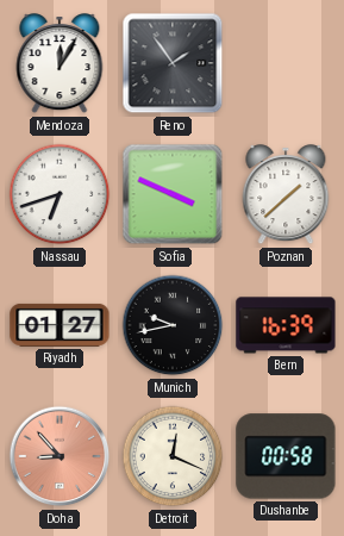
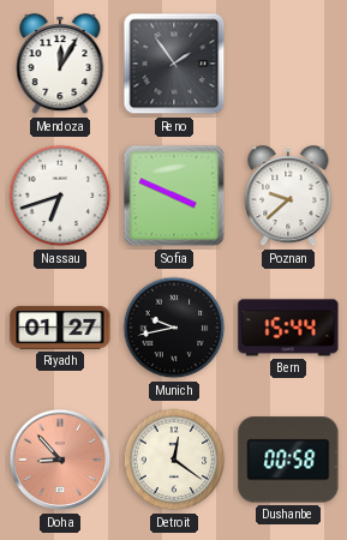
Poznan: 1:38 -> 9:38 (288, 197)
Bern: 16:39 -> 15:44 (288, 328)
Detroit: 12:19 -> 12:21 (174, 460)
